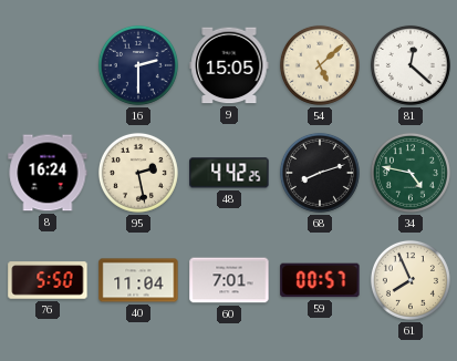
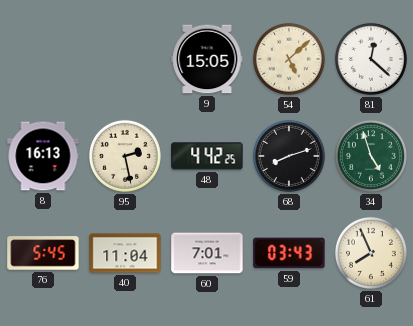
16: 2:30 -> none (138, 65)
8: 16:24 -> 16:13 (43, 156)
34: 4:47 -> 4:57 (371, 156)
76: 5:50 -> 5:45 (43, 253)
59: 00:57 -> 03:43 (289, 253)
